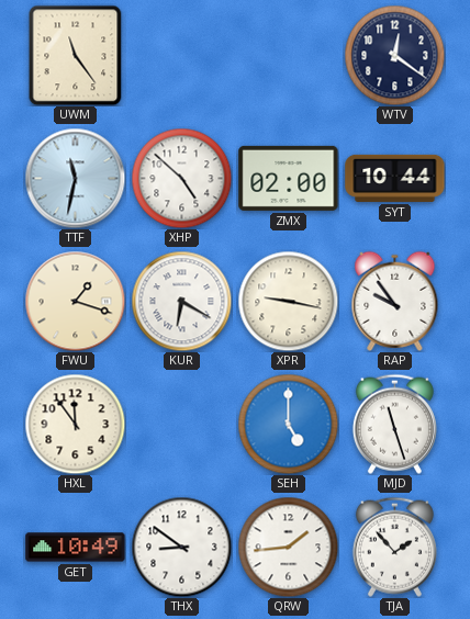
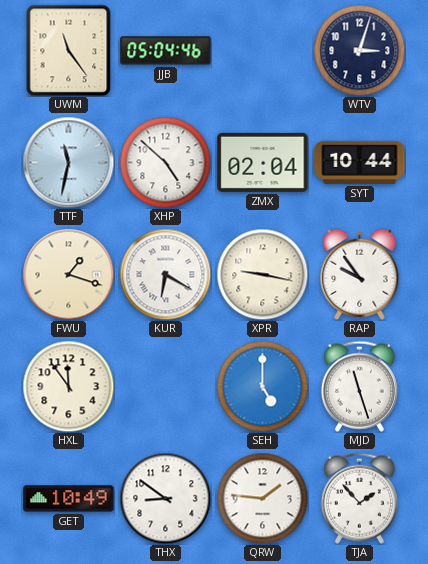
JJB: none -> 05:04 (166, 51)
WTV: 12:21 -> 3:03 (359, 50)
ZMX: 02:00 -> 02:04 (263, 162)
QRW: 1:44 -> 1:46 (262, 498)
